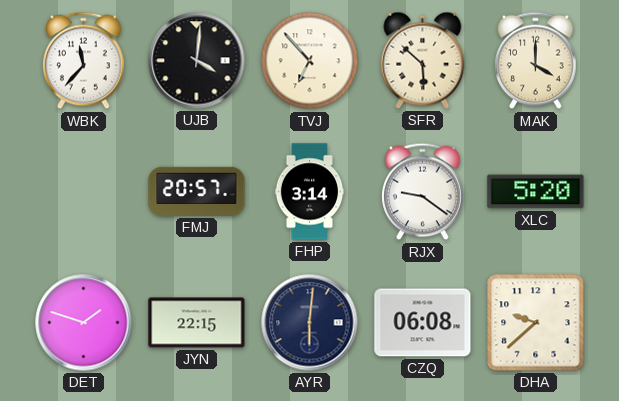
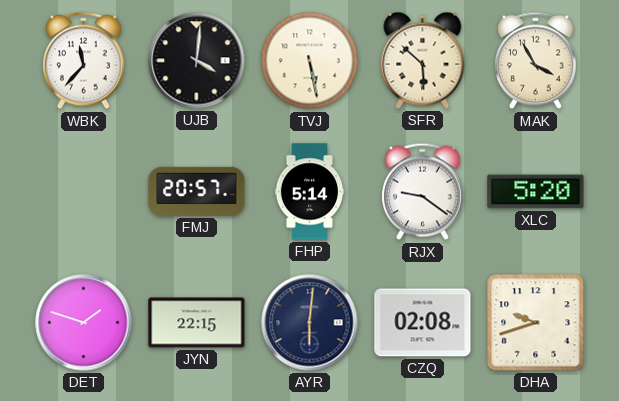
TVJ: 6:53 -> 5:28 (310, 61)
MAK: 4:00 -> 3:55 (536, 61)
FHP: 3:14 -> 5:14 (310, 192)
CZQ: 06:08 -> 02:08 (423, 323)
DHA: 9:38 -> 9:42 (536, 323)
